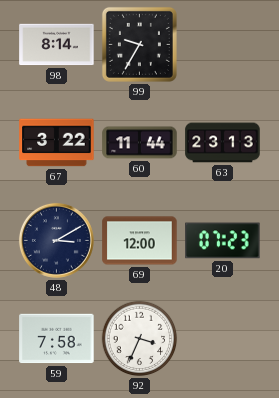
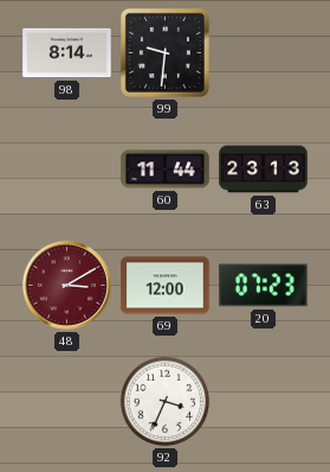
99: 9:35 -> 9:31 (164, 52)
67: 3:22 -> none (57, 143)
48 dial: navy -> burgundy (66, 285)
59: 7:58 -> none (57, 339)
